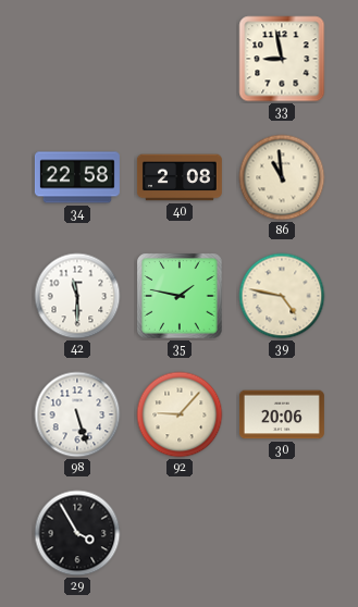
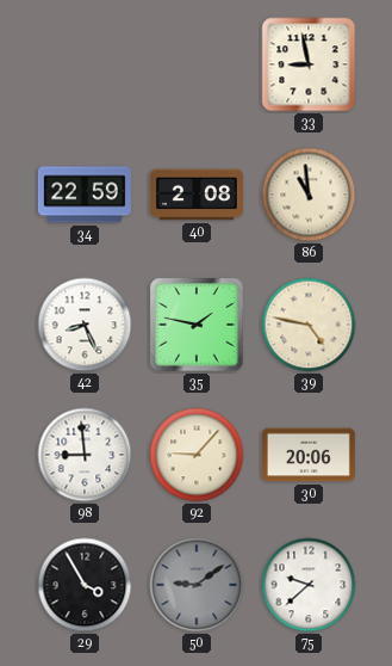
34: 22:58 -> 22:59 (85, 195)
42: 11:30 -> 8:26 (85, 325)
98: 5:27 -> 8:59 (85, 455)
50: none -> 9:09 (197, 585)
75: none -> 9:38 (309, 585)
